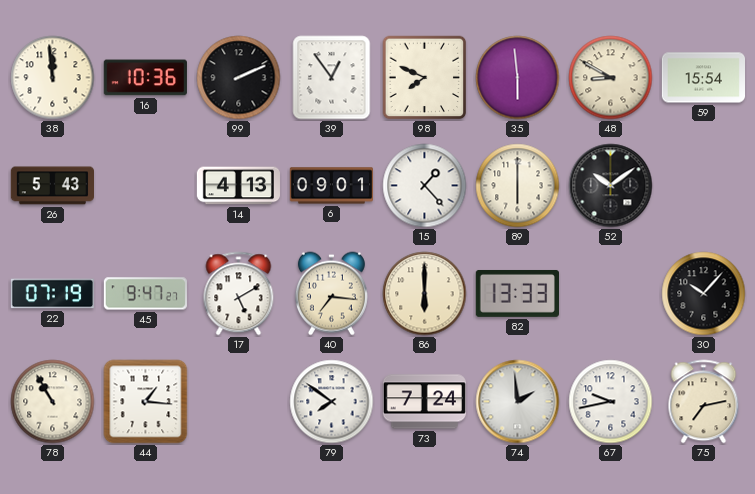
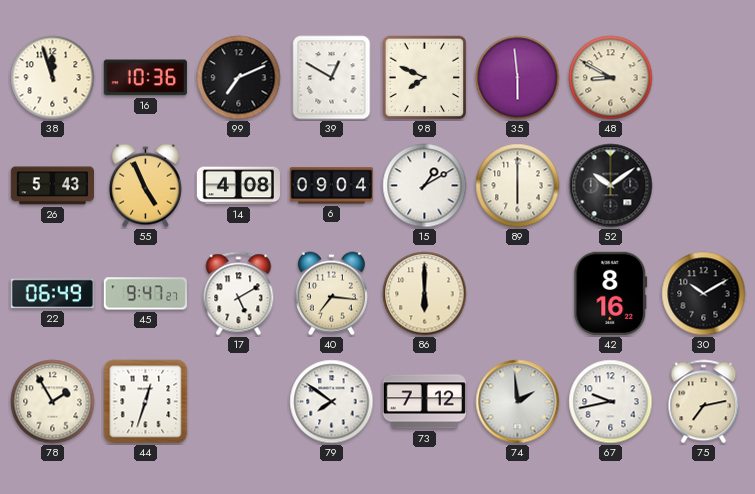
38: 11:59 -> 11:57 (53, 78)
99: 2:11 -> 7:11 (239, 78)
39: 12:54 -> 12:50 (332, 78)
59: 15:54 -> none (703, 78)
55: none -> 4:56 (145, 186)
14: 4:13 -> 4:08 (238, 186)
6: 09:01 -> 09:04 (331, 186)
15: 1:23 -> 1:10 (425, 186)
22: 07:19 -> 06:49 (52, 294)
82: 13:33 -> none (517, 293)
42: none -> 8:16 (611, 293)
30: 10:07 -> 10:10 (704, 294)
78: 10:55 -> 1:55 (53, 402)
44: 1:16 -> 12:33 (146, 402)
73: 7:24 -> 7:12 (424, 402)
